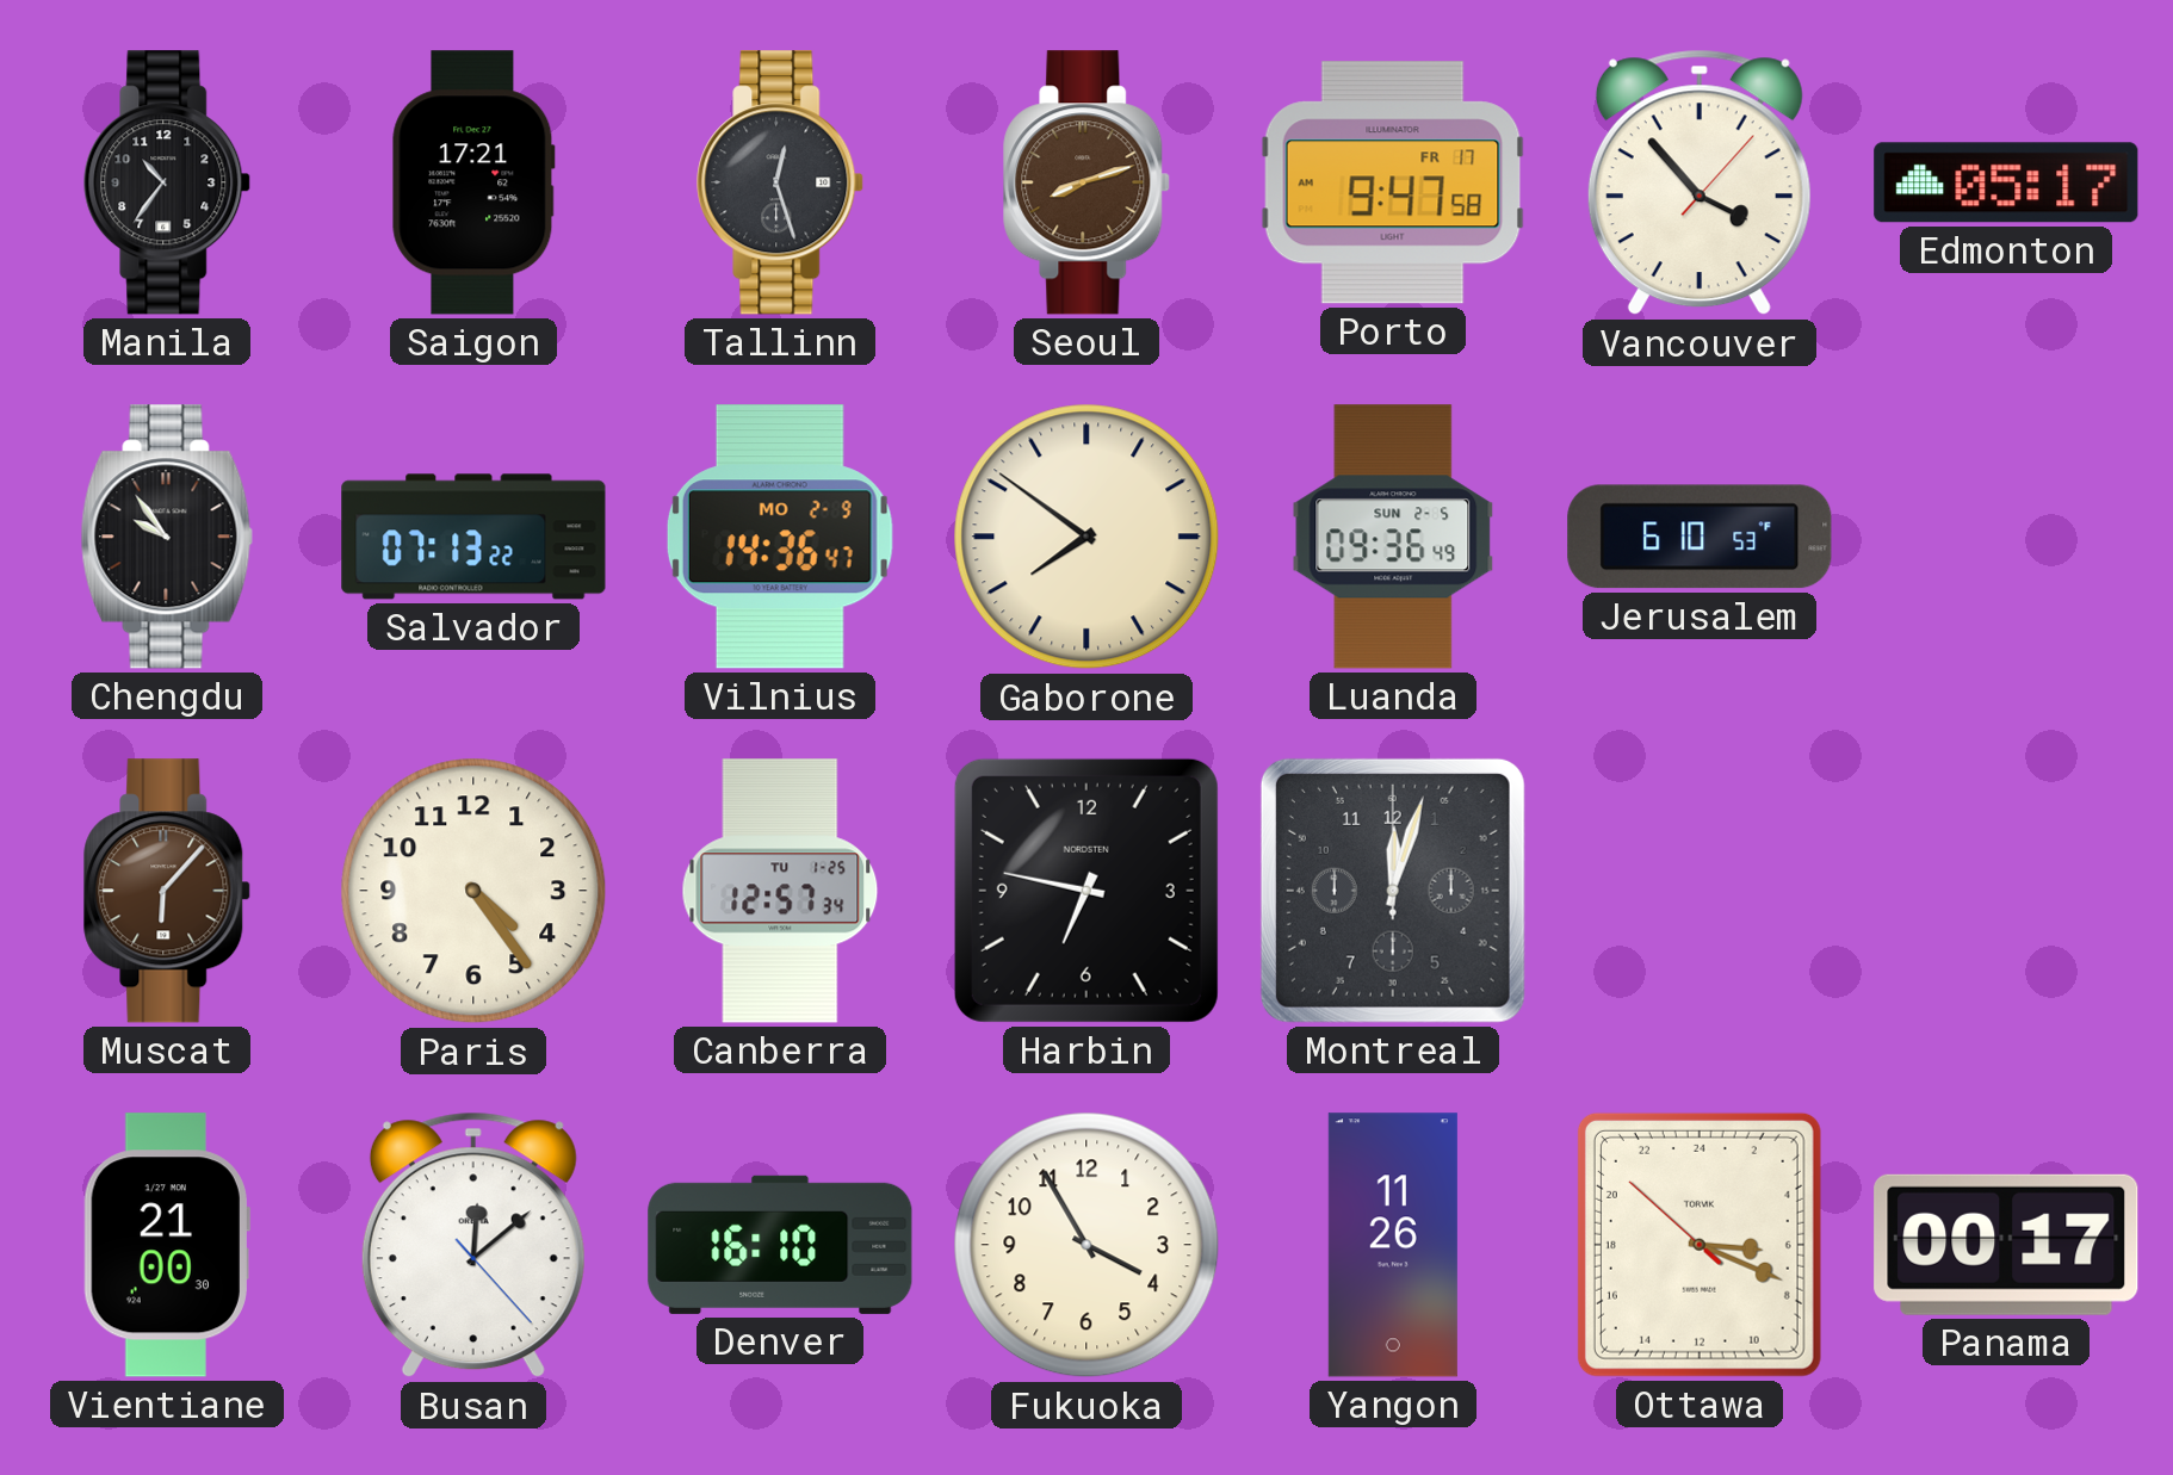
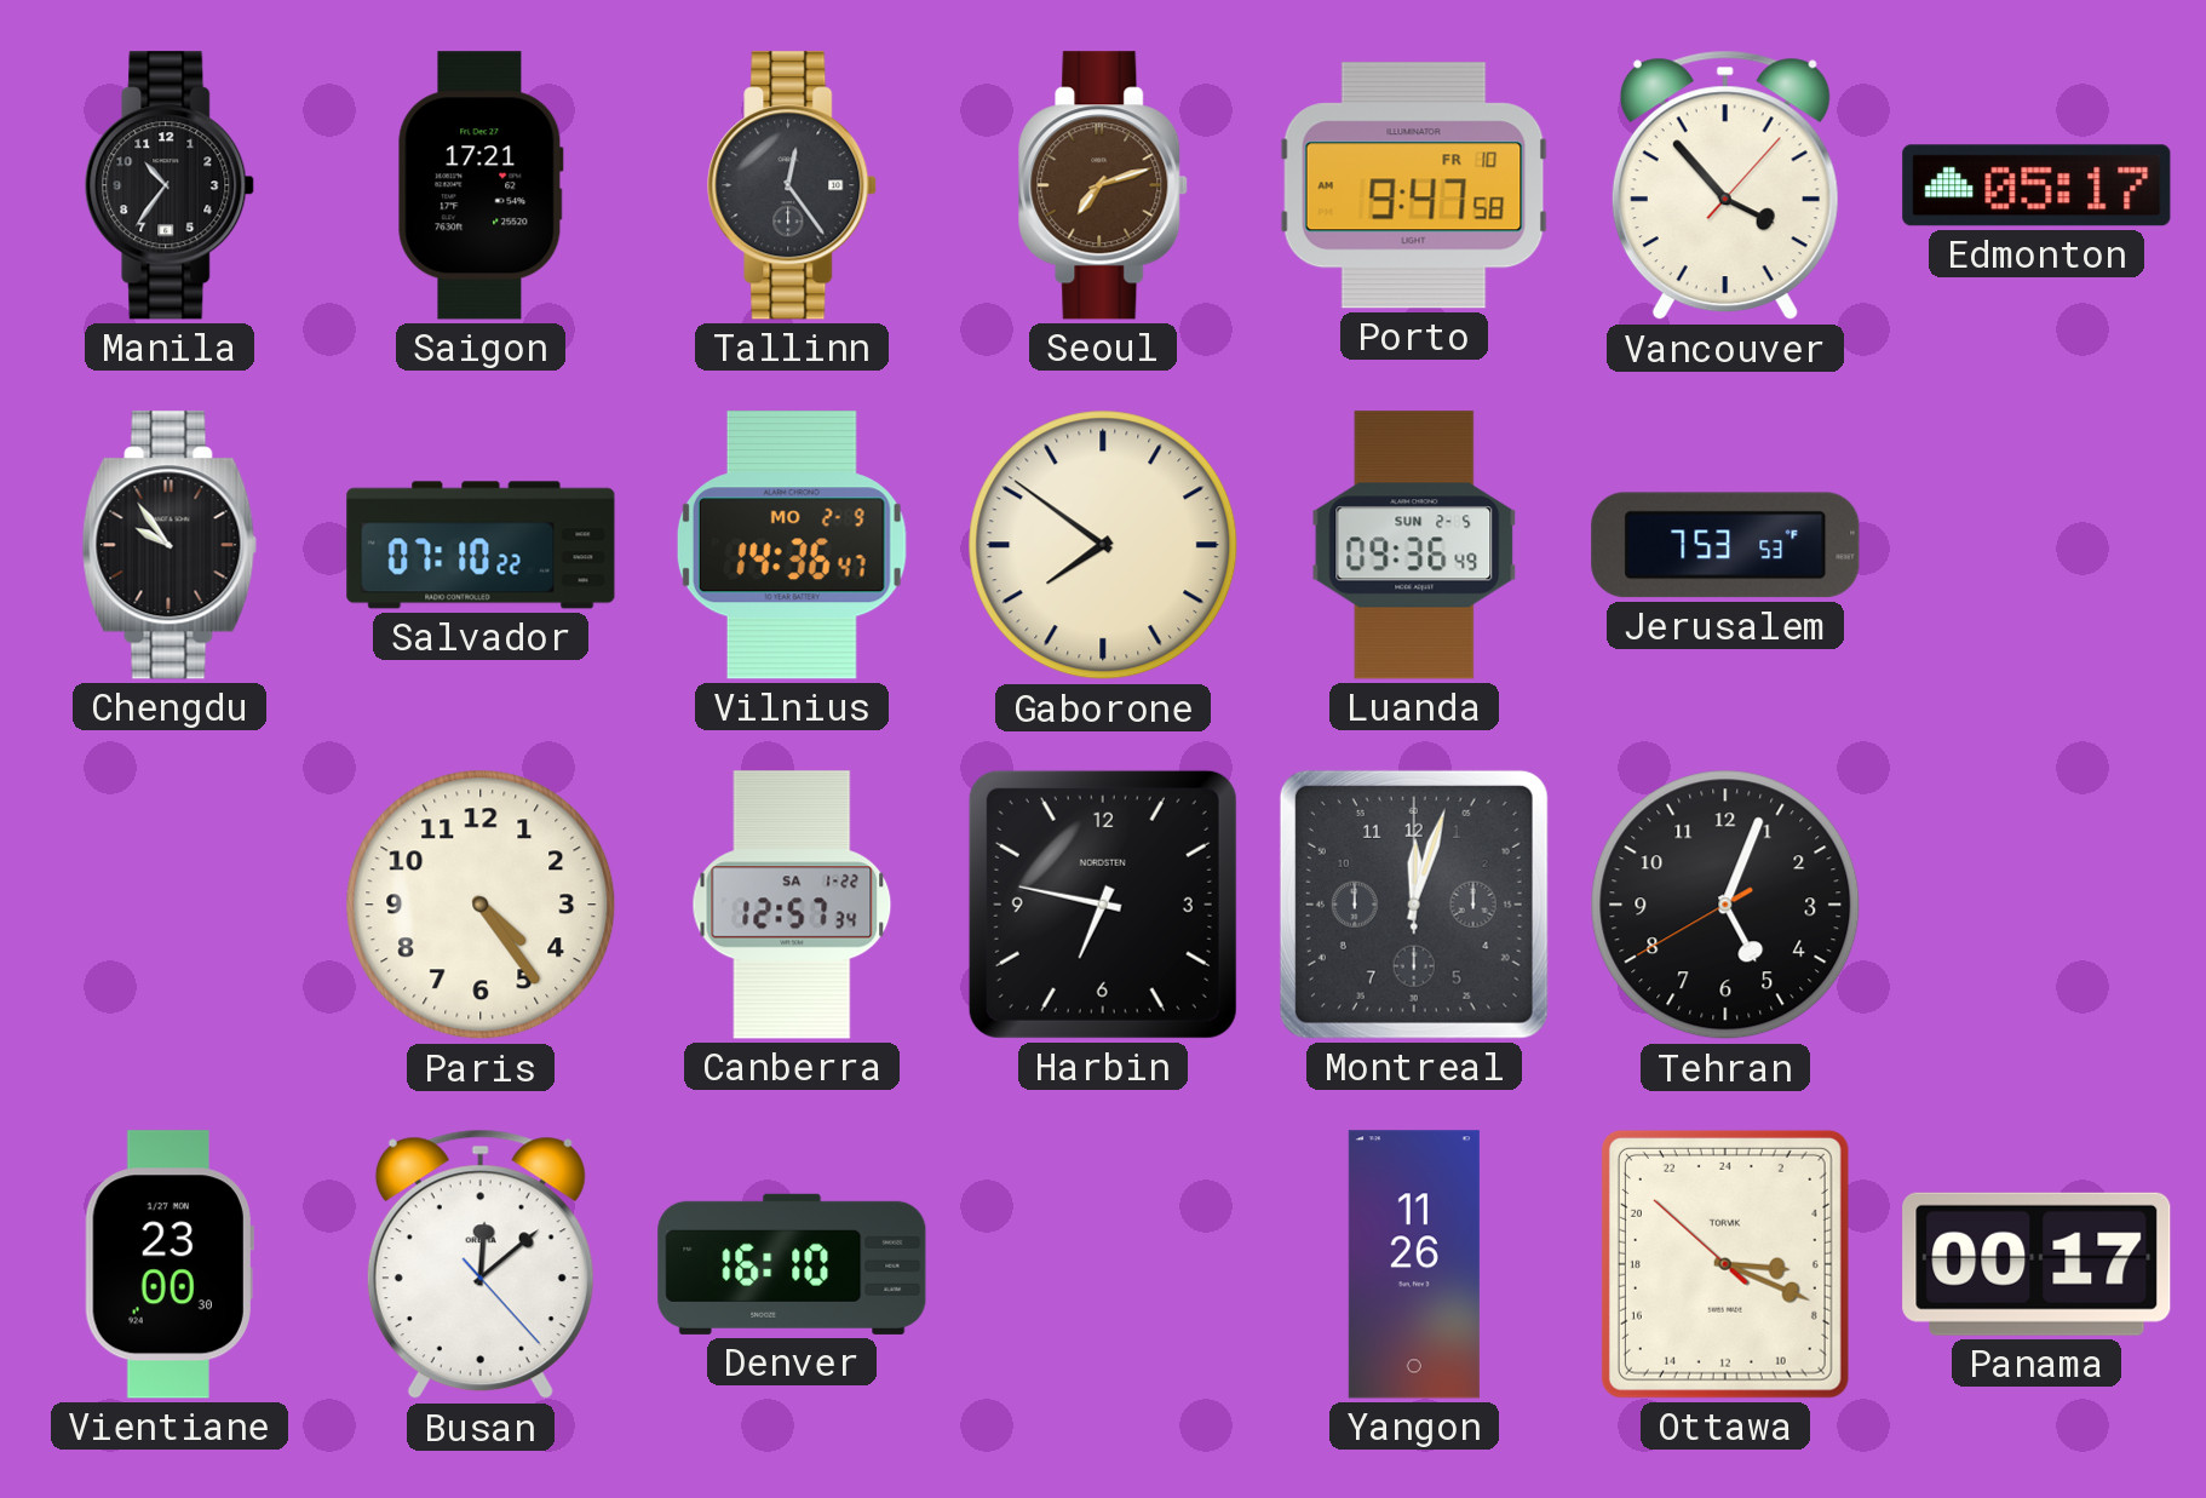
Tallinn: 12:27 -> 12:24 (793, 185)
Seoul: 8:12 -> 7:12 (1104, 185)
Porto date: FR 17 -> FR 10 (1414, 185)
Salvador: 07:13 -> 07:10 (481, 545)
Jerusalem: 6:10 -> 7:53 (1725, 545)
Muscat: 6:07 -> none (168, 891)
Canberra date: TU 1-25 -> SA 1-22 (792, 905)
Tehran: none -> 5:03 (1725, 905)
Vientiane: 21:00 -> 23:00 (170, 1264)
Fukuoka: 3:55 -> none (1086, 1245)
